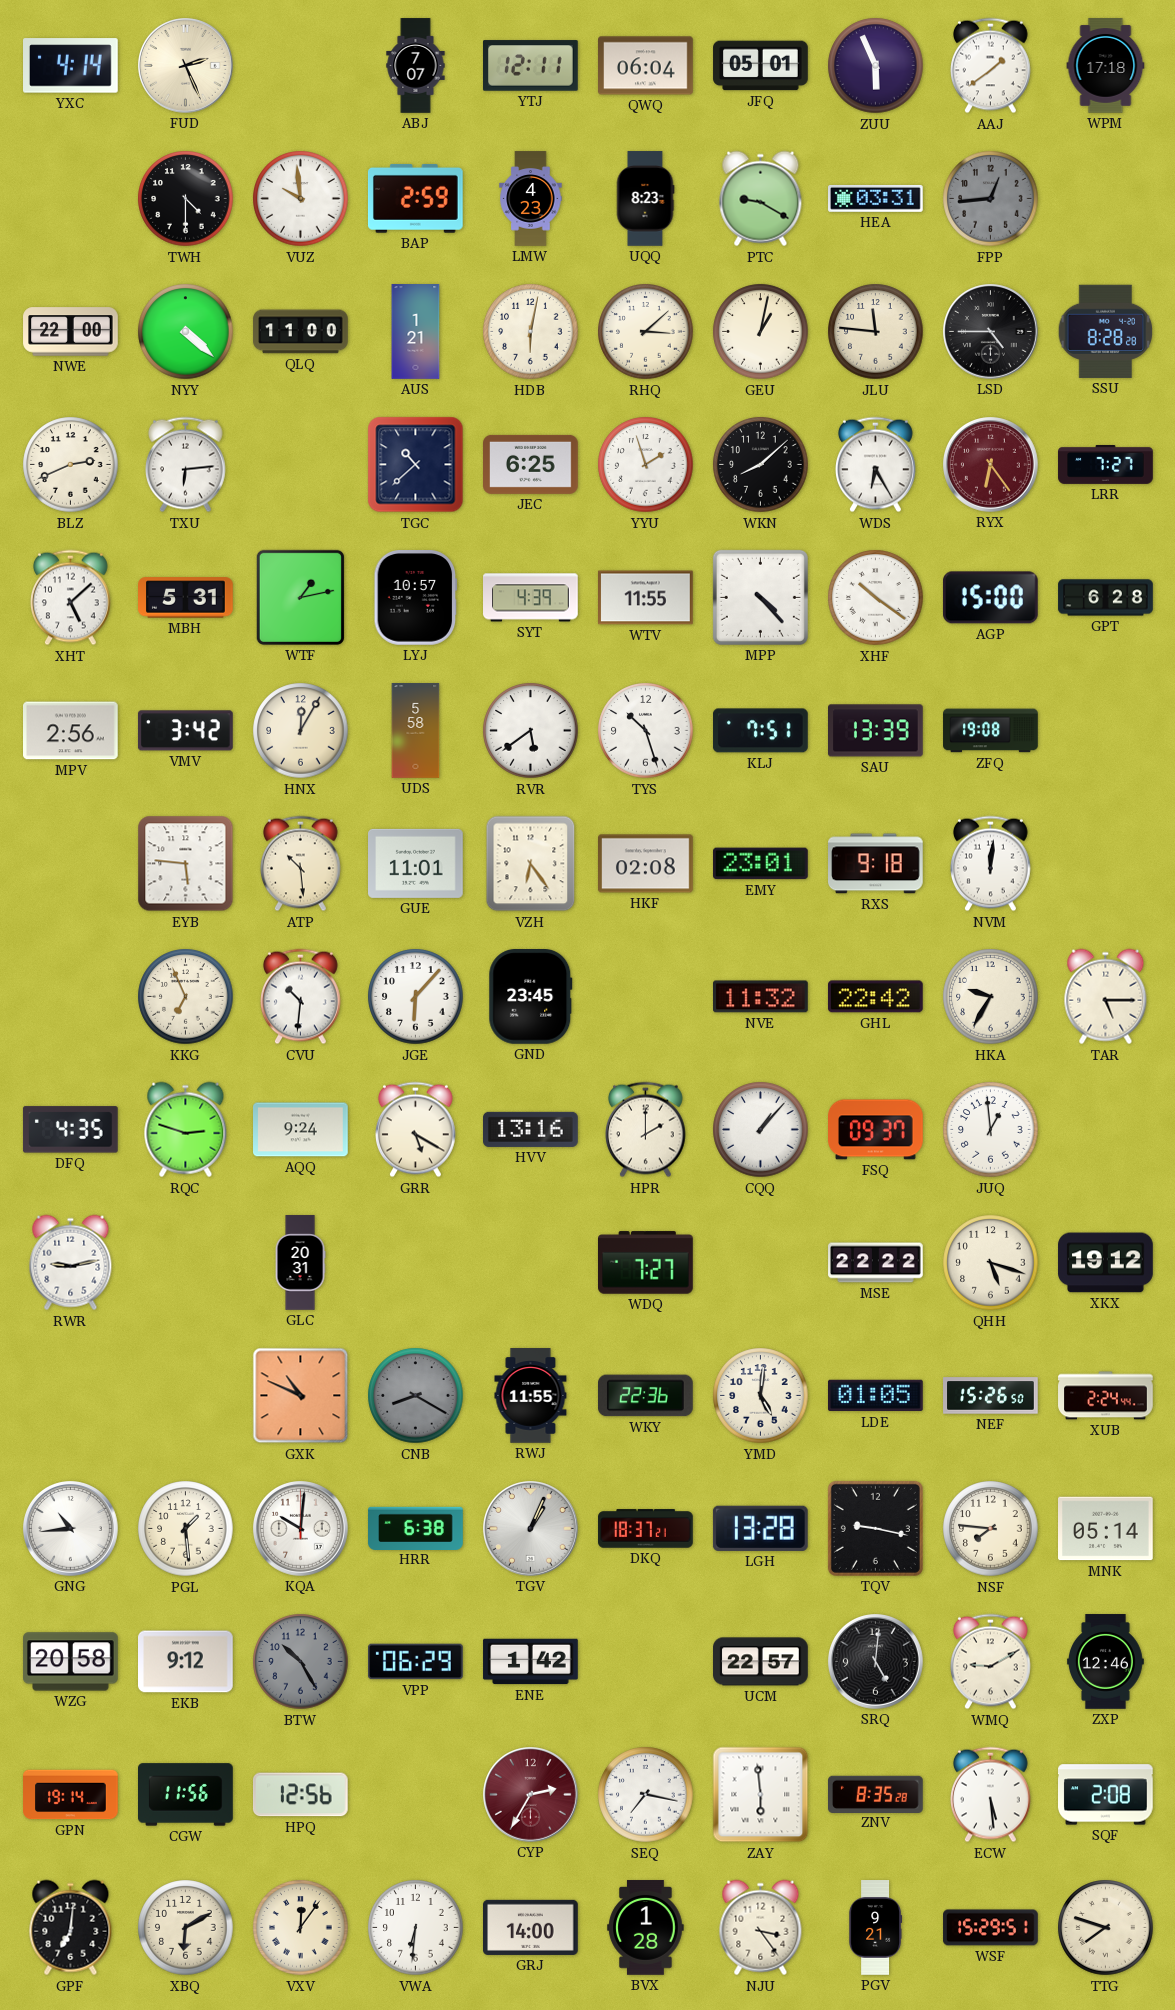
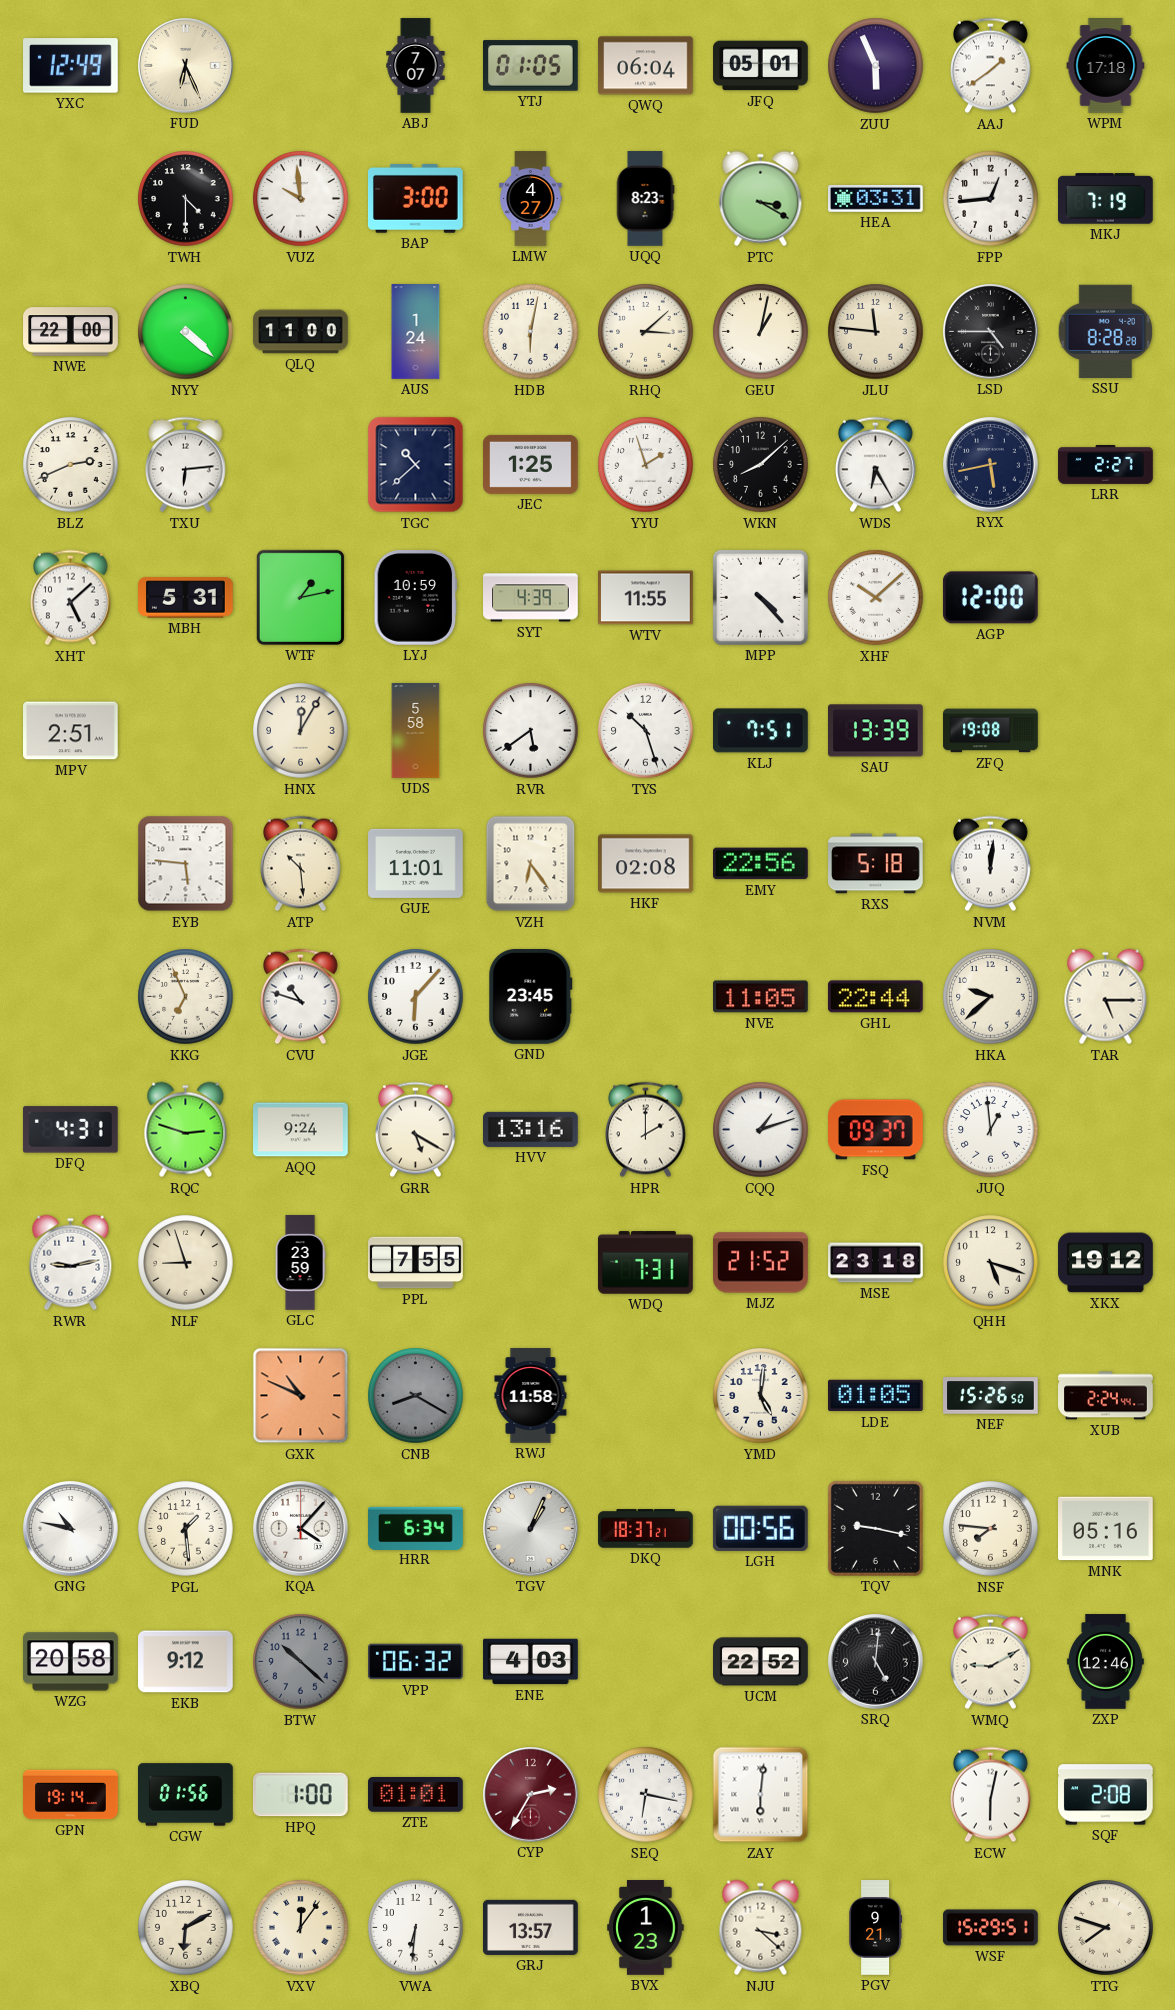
YXC: 4:14 -> 12:49 (71, 66)
FUD: 2:26 -> 6:26 (186, 66)
YTJ: 12:11 -> 01:05 (531, 66)
BAP: 2:59 -> 3:00 (415, 198)
LMW: 4:23 -> 4:27 (531, 199)
PTC: 9:20 -> 3:20 (761, 199)
FPP dial: grey -> white (991, 199)
MKJ: none -> 7:19 (1106, 199)
AUS: 1:21 -> 1:24 (416, 332)
JEC: 6:25 -> 1:25 (531, 464)
RYX: 6:24 -> 5:43 (991, 465)
RYX dial: burgundy -> navy (991, 465)
LRR: 7:27 -> 2:27 (1106, 465)
LYJ: 10:57 -> 10:59 (416, 598)
XHF: 10:21 -> 10:08 (876, 598)
AGP: 15:00 -> 12:00 (990, 598)
GPT: 6:28 -> none (1106, 598)
MPV: 2:56 -> 2:51 (71, 731)
VMV: 3:42 -> none (185, 731)
EMY: 23:01 -> 22:56 (761, 864)
RXS: 9:18 -> 5:18 (876, 864)
CVU: 10:31 -> 10:48 (301, 997)
NVE: 11:32 -> 11:05 (761, 997)
GHL: 22:42 -> 22:44 (875, 997)
HKA: 9:35 -> 9:38 (991, 997)
DFQ: 4:35 -> 4:31 (70, 1130)
CQQ: 1:07 -> 1:12 (761, 1130)
NLF: none -> 8:57 (186, 1263)
GLC: 20:31 -> 23:59 (300, 1263)
PPL: none -> 7:55 (416, 1263)
WDQ: 7:27 -> 7:31 (646, 1263)
MJZ: none -> 21:52 (761, 1263)
MSE: 22:22 -> 23:18 (876, 1263)
RWJ: 11:55 -> 11:58 (531, 1396)
WKY: 22:36 -> none (646, 1396)
GNG: 10:44 -> 10:47 (71, 1529)
KQA: 10:01 -> 4:07 (301, 1529)
HRR: 6:38 -> 6:34 (416, 1528)
LGH: 13:28 -> 00:56 (760, 1528)
MNK: 05:14 -> 05:16 (1106, 1529)
BTW: 10:25 -> 10:22 (301, 1662)
VPP: 06:29 -> 06:32 (416, 1662)
ENE: 1:42 -> 4:03 (531, 1662)
UCM: 22:57 -> 22:52 (761, 1662)
CGW: 11:56 -> 01:56 (186, 1795)
HPQ: 12:56 -> 1:00 (300, 1795)
ZTE: none -> 01:01 (416, 1795)
SEQ: 7:17 -> 6:17 (646, 1795)
ZAY: 5:59 -> 6:01 (761, 1795)
ZNV: 8:35 -> none (876, 1794)
ECW: 5:29 -> 6:02 (991, 1795)
GPF: 7:01 -> none (71, 1928)
GRJ: 14:00 -> 13:57 (531, 1927)
BVX: 1:28 -> 1:23 (646, 1928)
NJU: 3:24 -> 3:22 (761, 1928)
